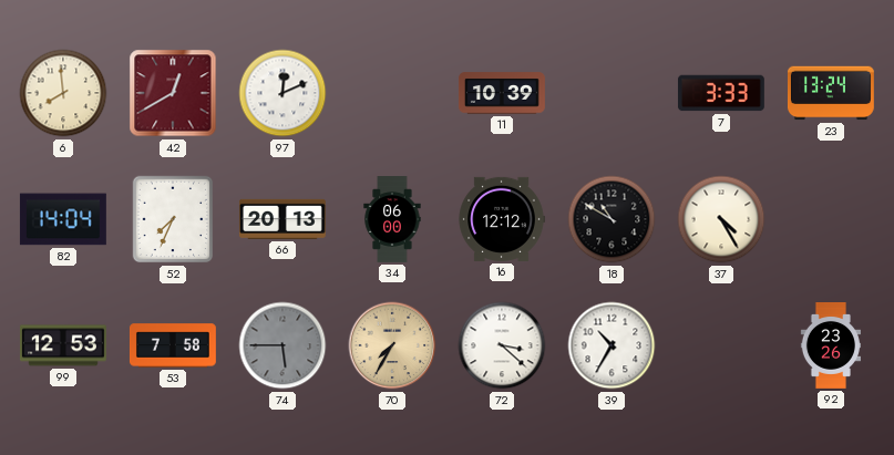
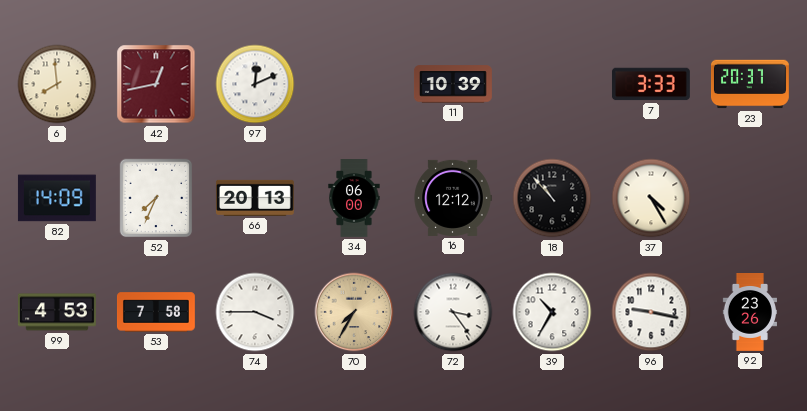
42: 12:40 -> 12:43 (156, 84)
23: 13:24 -> 20:37 (750, 84)
82: 14:04 -> 14:09 (57, 198)
18: 10:50 -> 10:53 (552, 198)
99: 12:53 -> 4:53 (57, 312)
74: 5:45 -> 3:45 (255, 312)
74 dial: grey -> white (255, 312)
72: 3:22 -> 3:24 (453, 312)
96: none -> 9:17 (651, 312)
